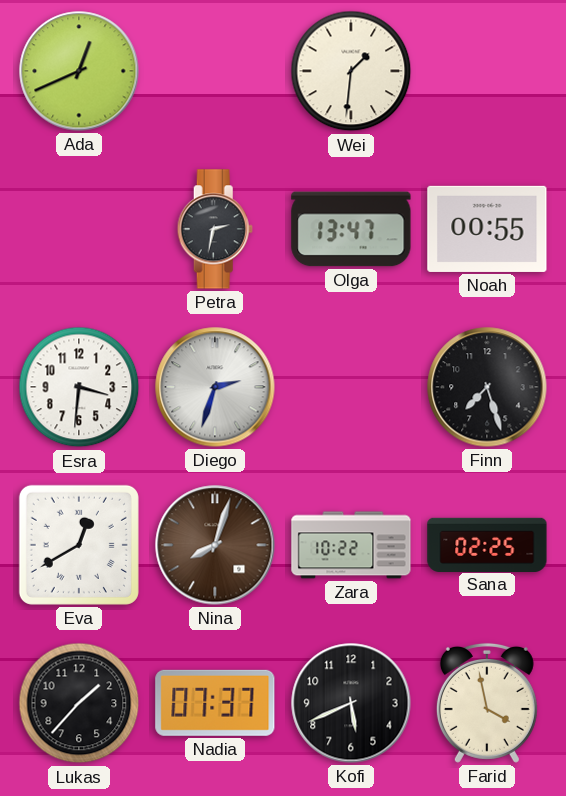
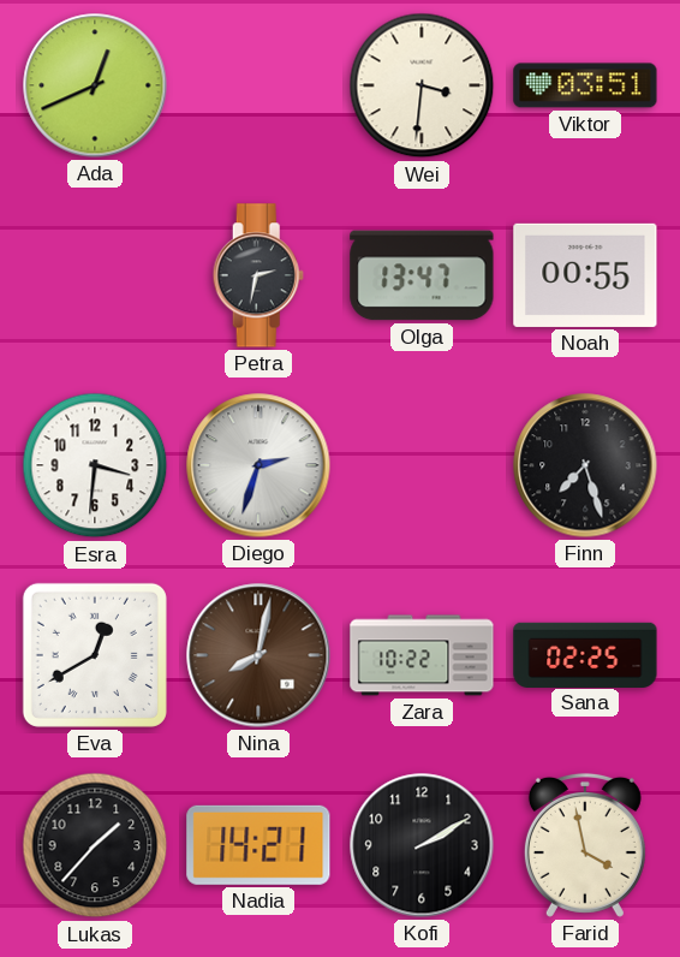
Wei: 1:31 -> 3:31 (422, 85)
Viktor: none -> 03:51 (585, 85)
Nina: 8:03 -> 8:02 (258, 655)
Nadia: 07:37 -> 14:21 (258, 845)
Kofi: 5:41 -> 2:10 (422, 845)
